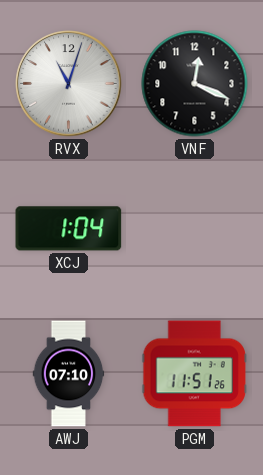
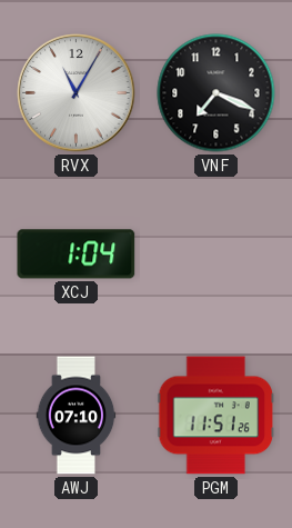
RVX: 11:03 -> 11:05 (77, 93)
VNF: 12:19 -> 7:19 (217, 93)
